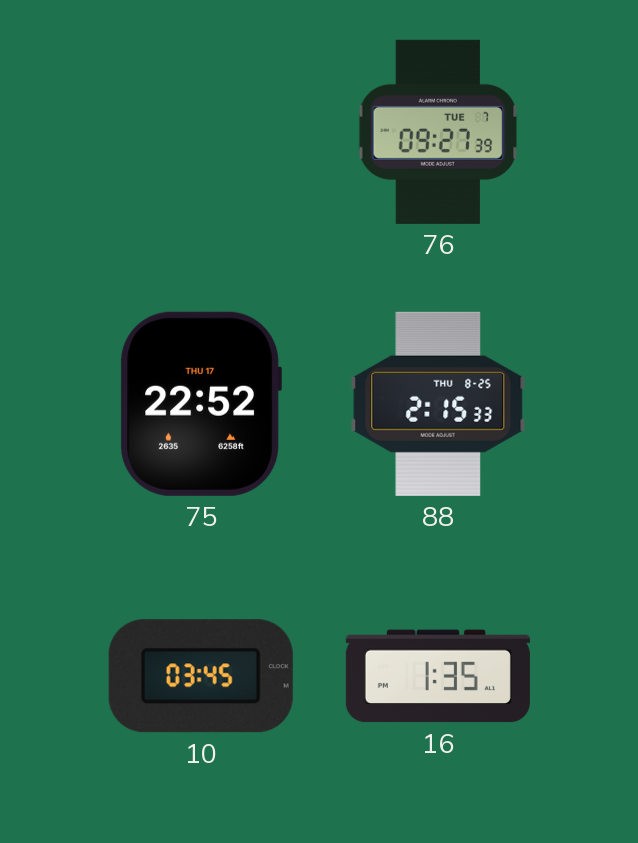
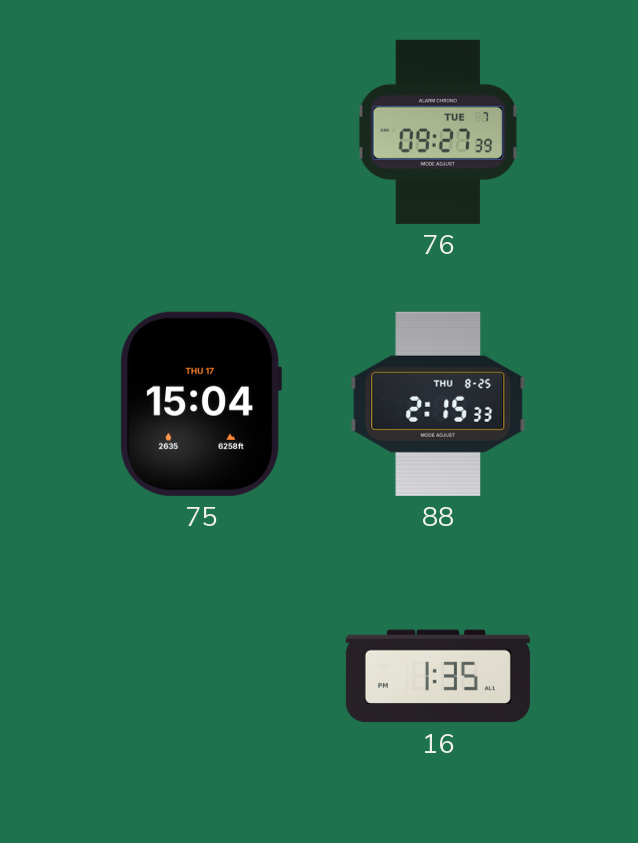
75: 22:52 -> 15:04 (201, 404)
10: 03:45 -> none (201, 676)
